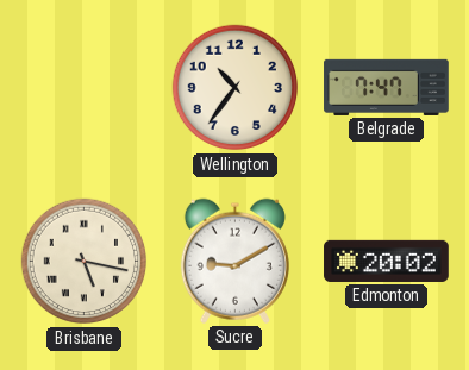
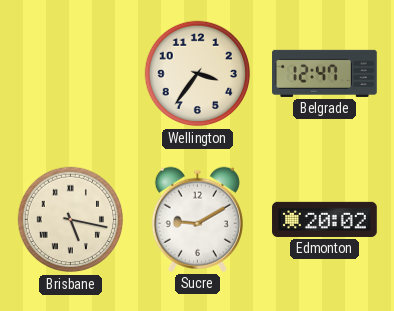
Wellington: 10:36 -> 3:36 (198, 74)
Belgrade: 7:47 -> 12:47 (325, 73)
